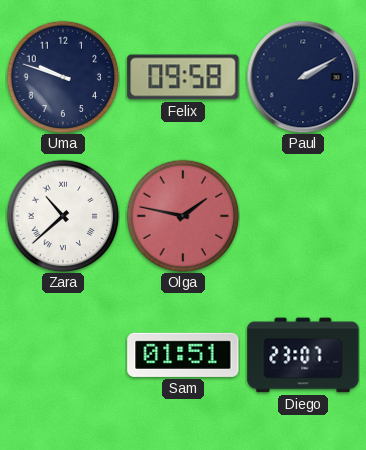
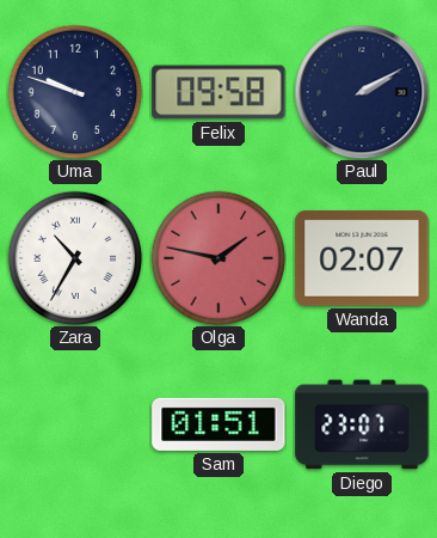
Zara: 10:38 -> 10:35 (75, 258)
Wanda: none -> 02:07 (362, 258)
